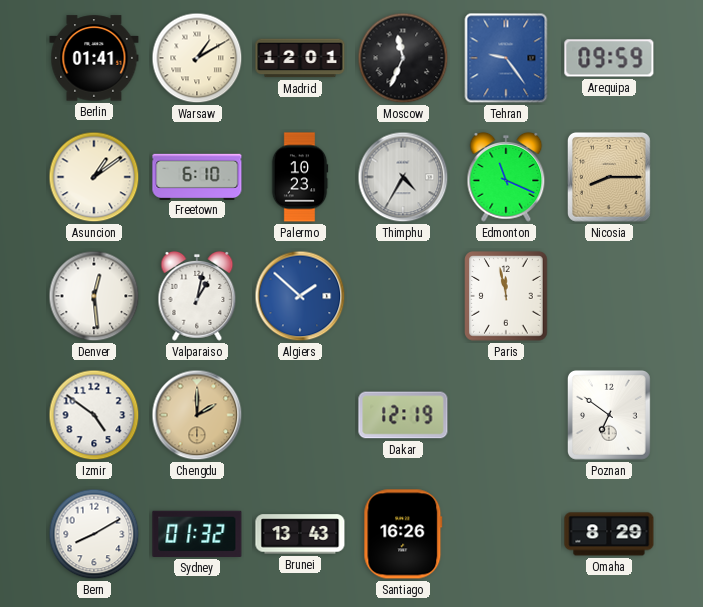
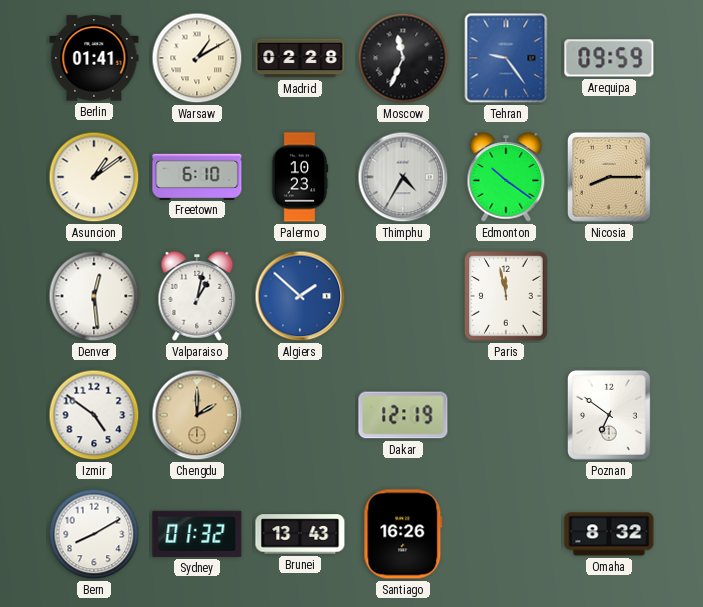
Madrid: 12:01 -> 02:28 (300, 58)
Edmonton: 11:19 -> 10:21 (506, 177)
Omaha: 8:29 -> 8:32 (609, 534)
